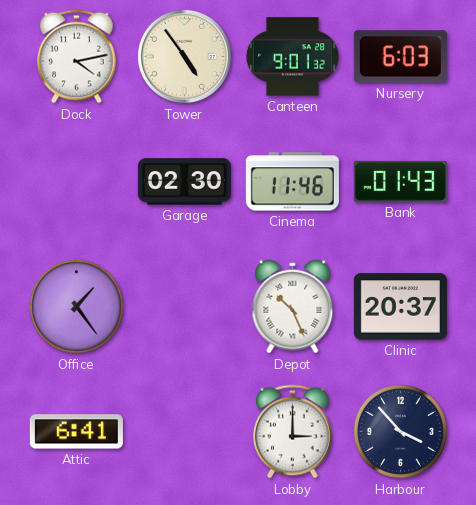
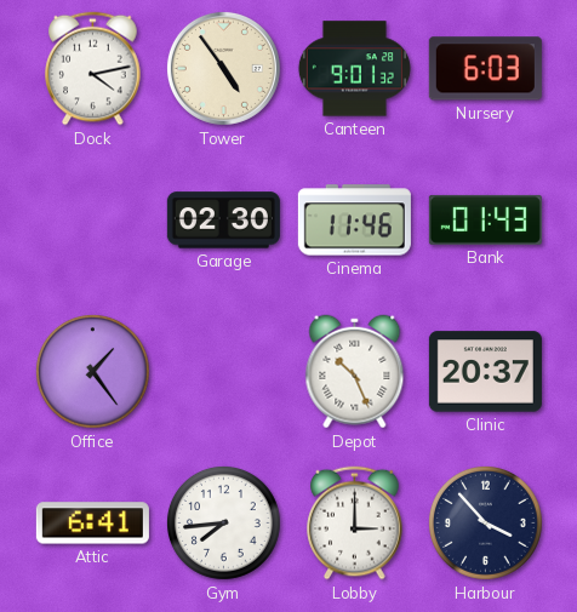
Gym: none -> 7:44 (223, 522)
